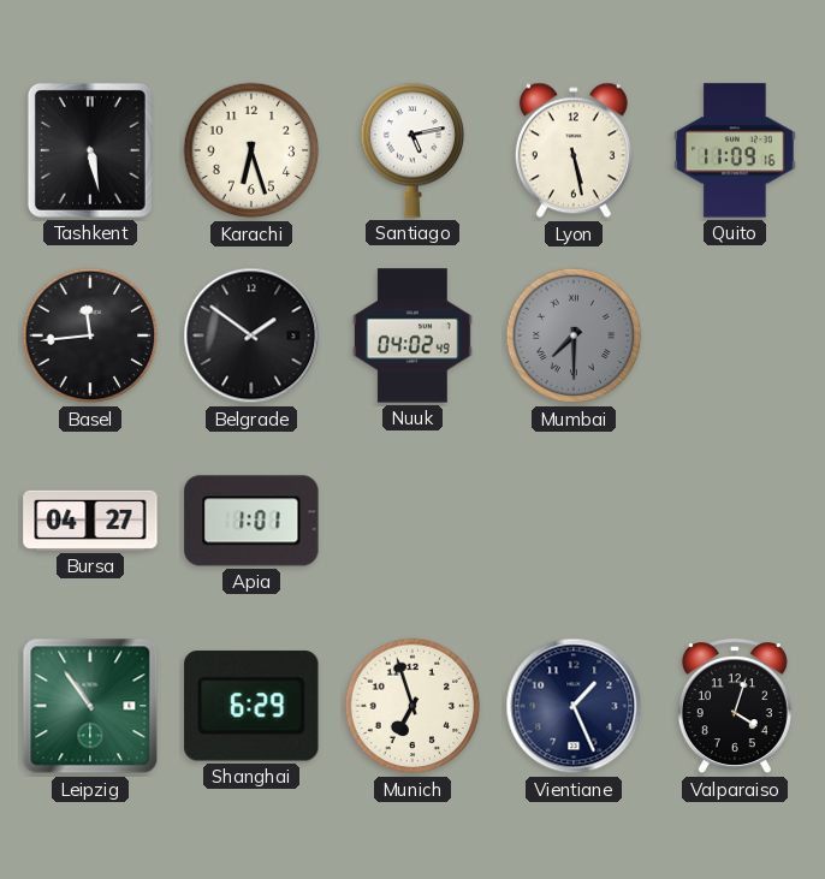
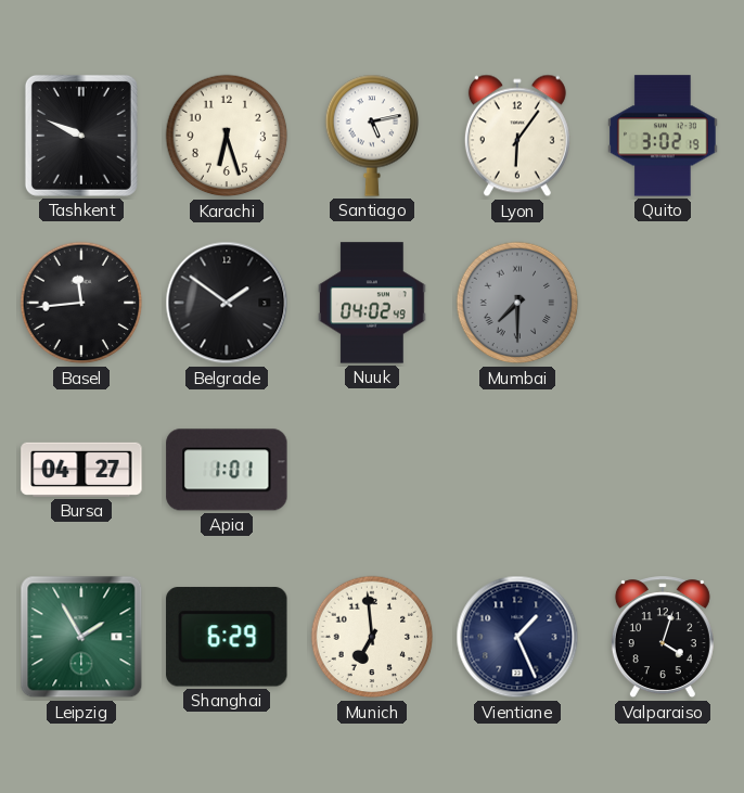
Tashkent: 5:28 -> 9:49 (81, 136)
Lyon: 5:28 -> 6:06 (517, 136)
Quito: 11:09 -> 3:02 (663, 136)
Leipzig: 10:54 -> 1:55 (81, 637)
Munich: 6:57 -> 6:59 (372, 637)
